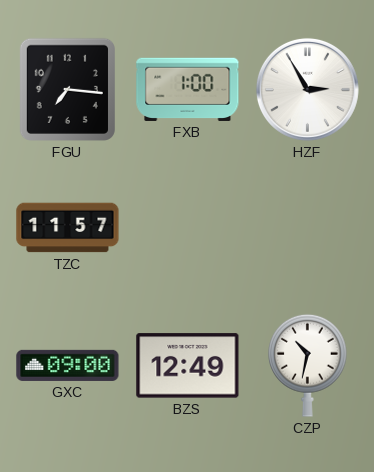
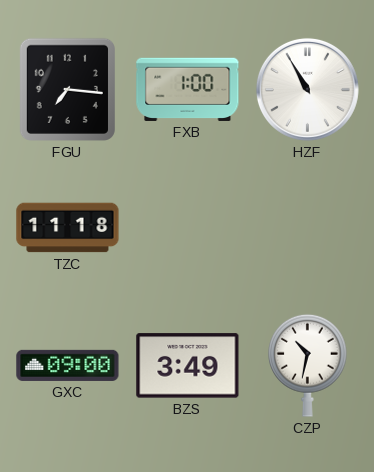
HZF: 2:55 -> 10:55 (307, 89)
TZC: 11:57 -> 11:18 (68, 228)
BZS: 12:49 -> 3:49 (188, 366)
